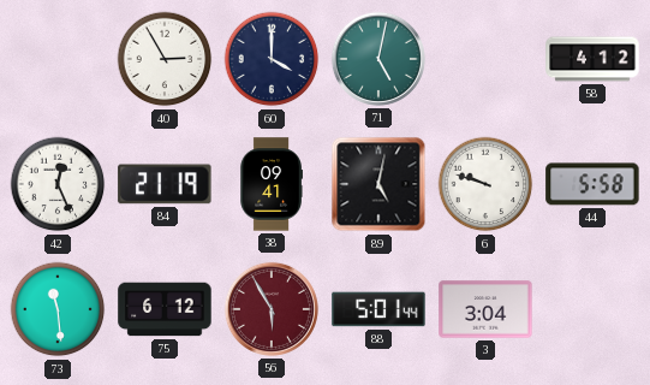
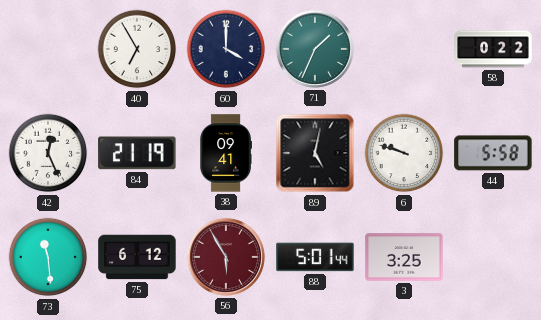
40: 2:55 -> 6:55 (137, 49)
71: 5:02 -> 1:34 (315, 49)
58: 4:12 -> 0:22 (493, 49)
3: 3:04 -> 3:25 (404, 257)
